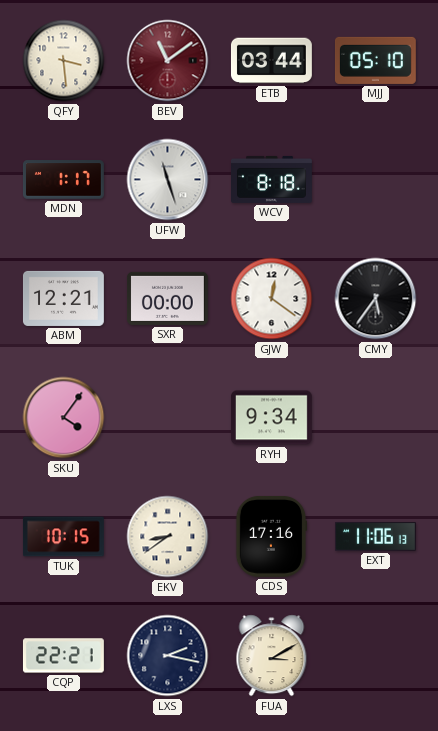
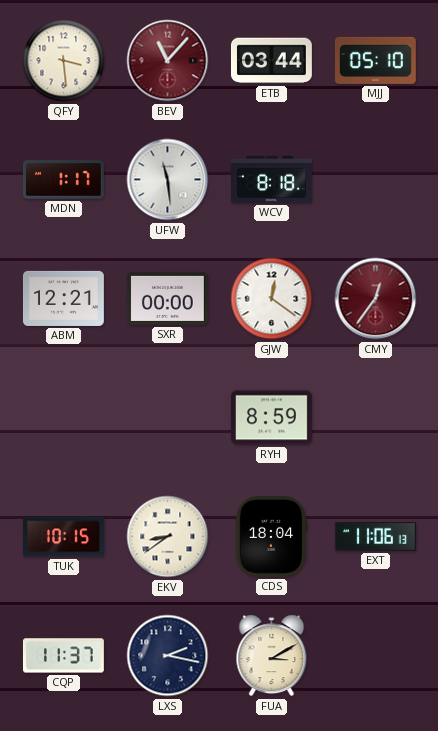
BEV: 11:09 -> 11:07 (168, 61)
UFW: 11:27 -> 11:29 (168, 180)
CMY: 5:36 -> 12:36 (376, 299)
CMY dial: black -> burgundy (376, 299)
SKU: 4:06 -> none (64, 418)
RYH: 9:34 -> 8:59 (271, 418)
CDS: 17:16 -> 18:04 (271, 536)
CQP: 22:21 -> 11:37 (63, 656)
